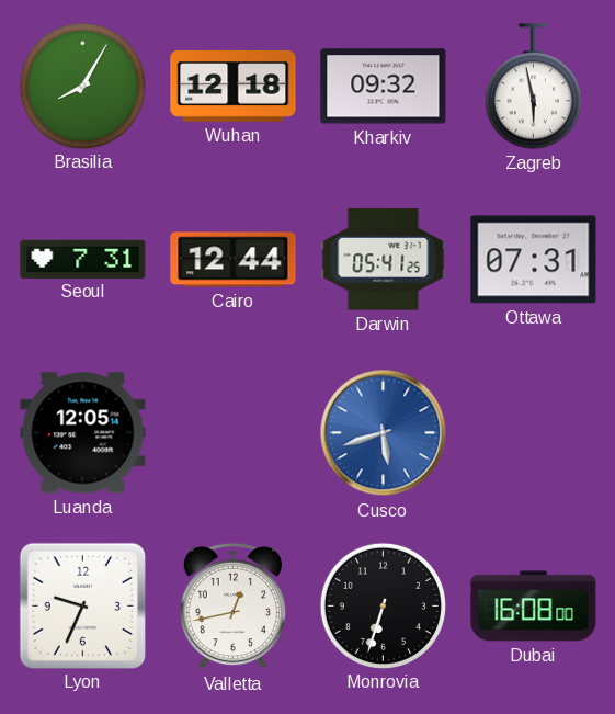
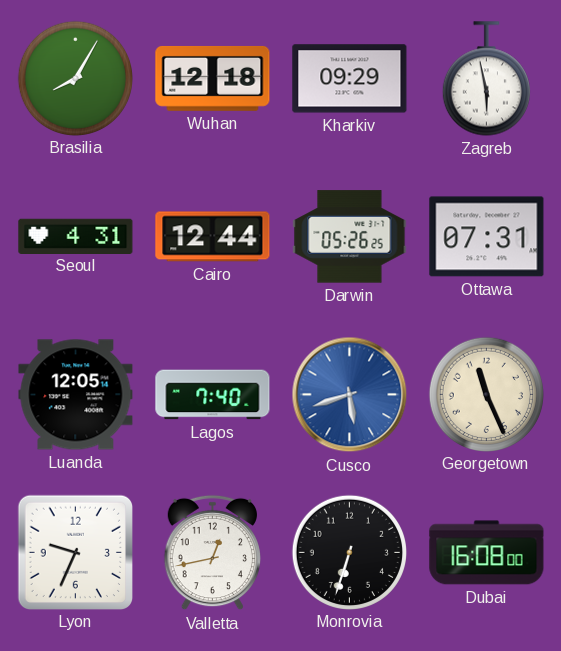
Kharkiv: 09:32 -> 09:29 (350, 79)
Seoul: 7:31 -> 4:31 (76, 236)
Darwin: 05:41 -> 05:26 (350, 237)
Lagos: none -> 7:40 (213, 395)
Georgetown: none -> 11:26 (486, 394)
